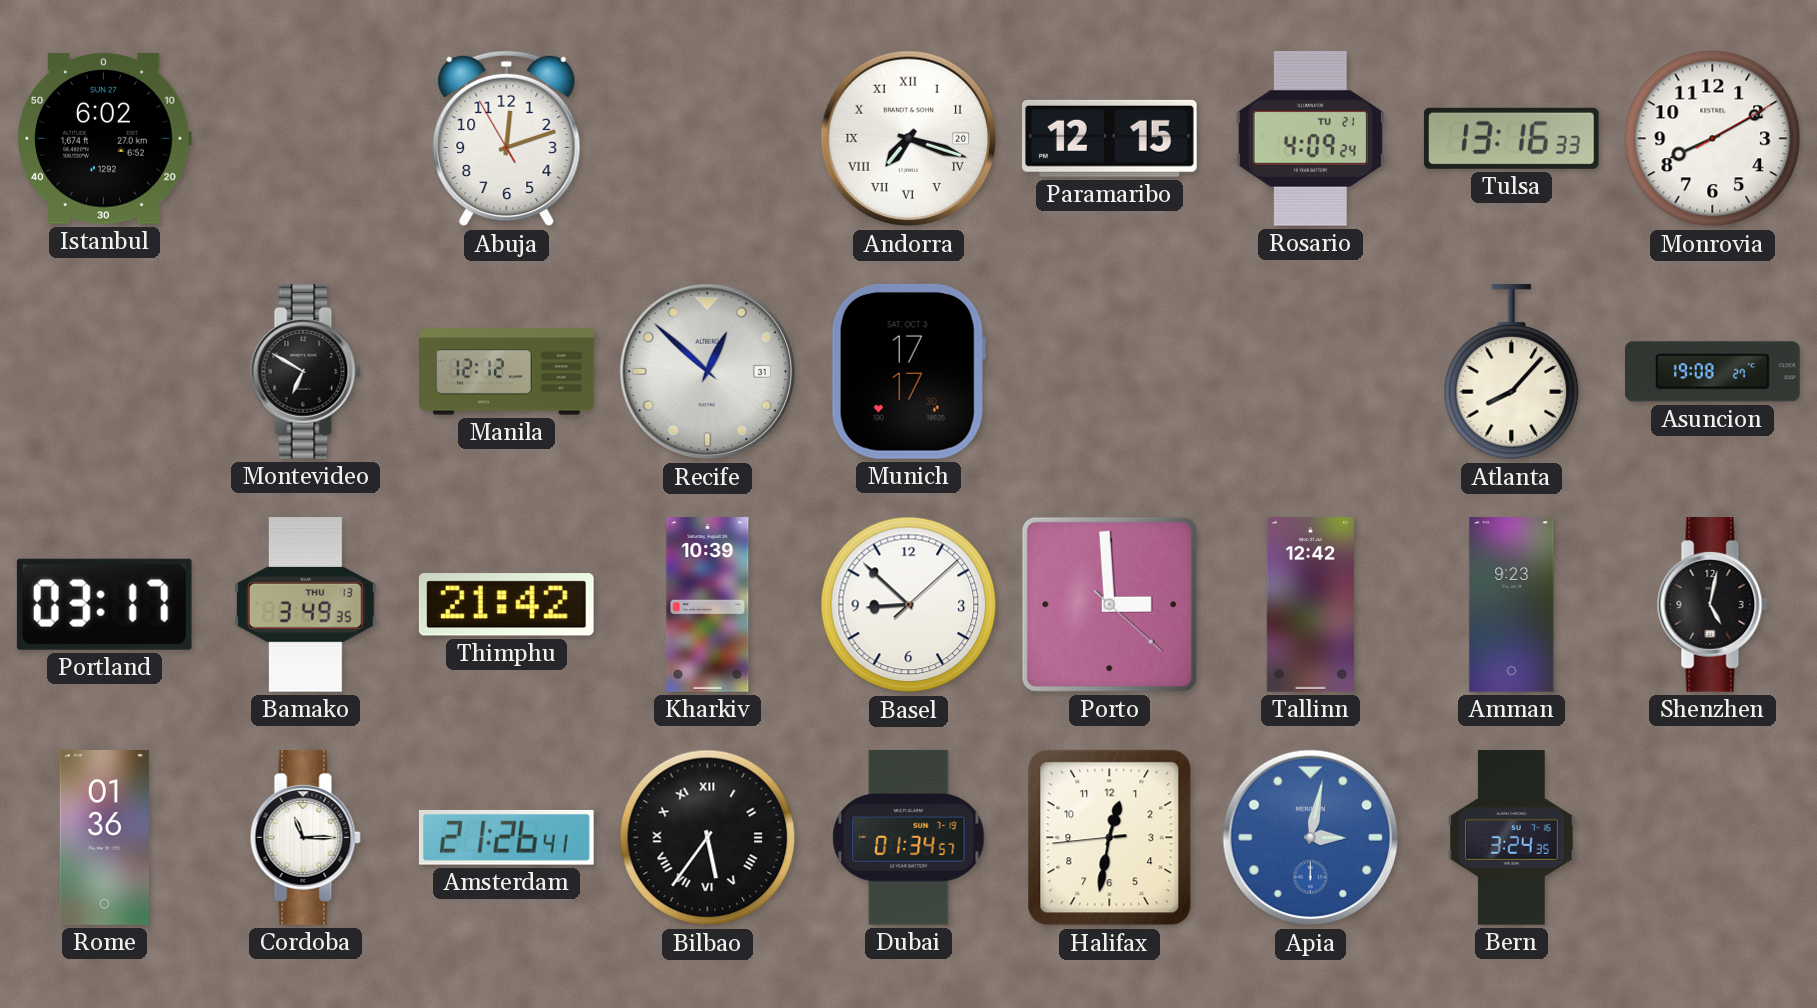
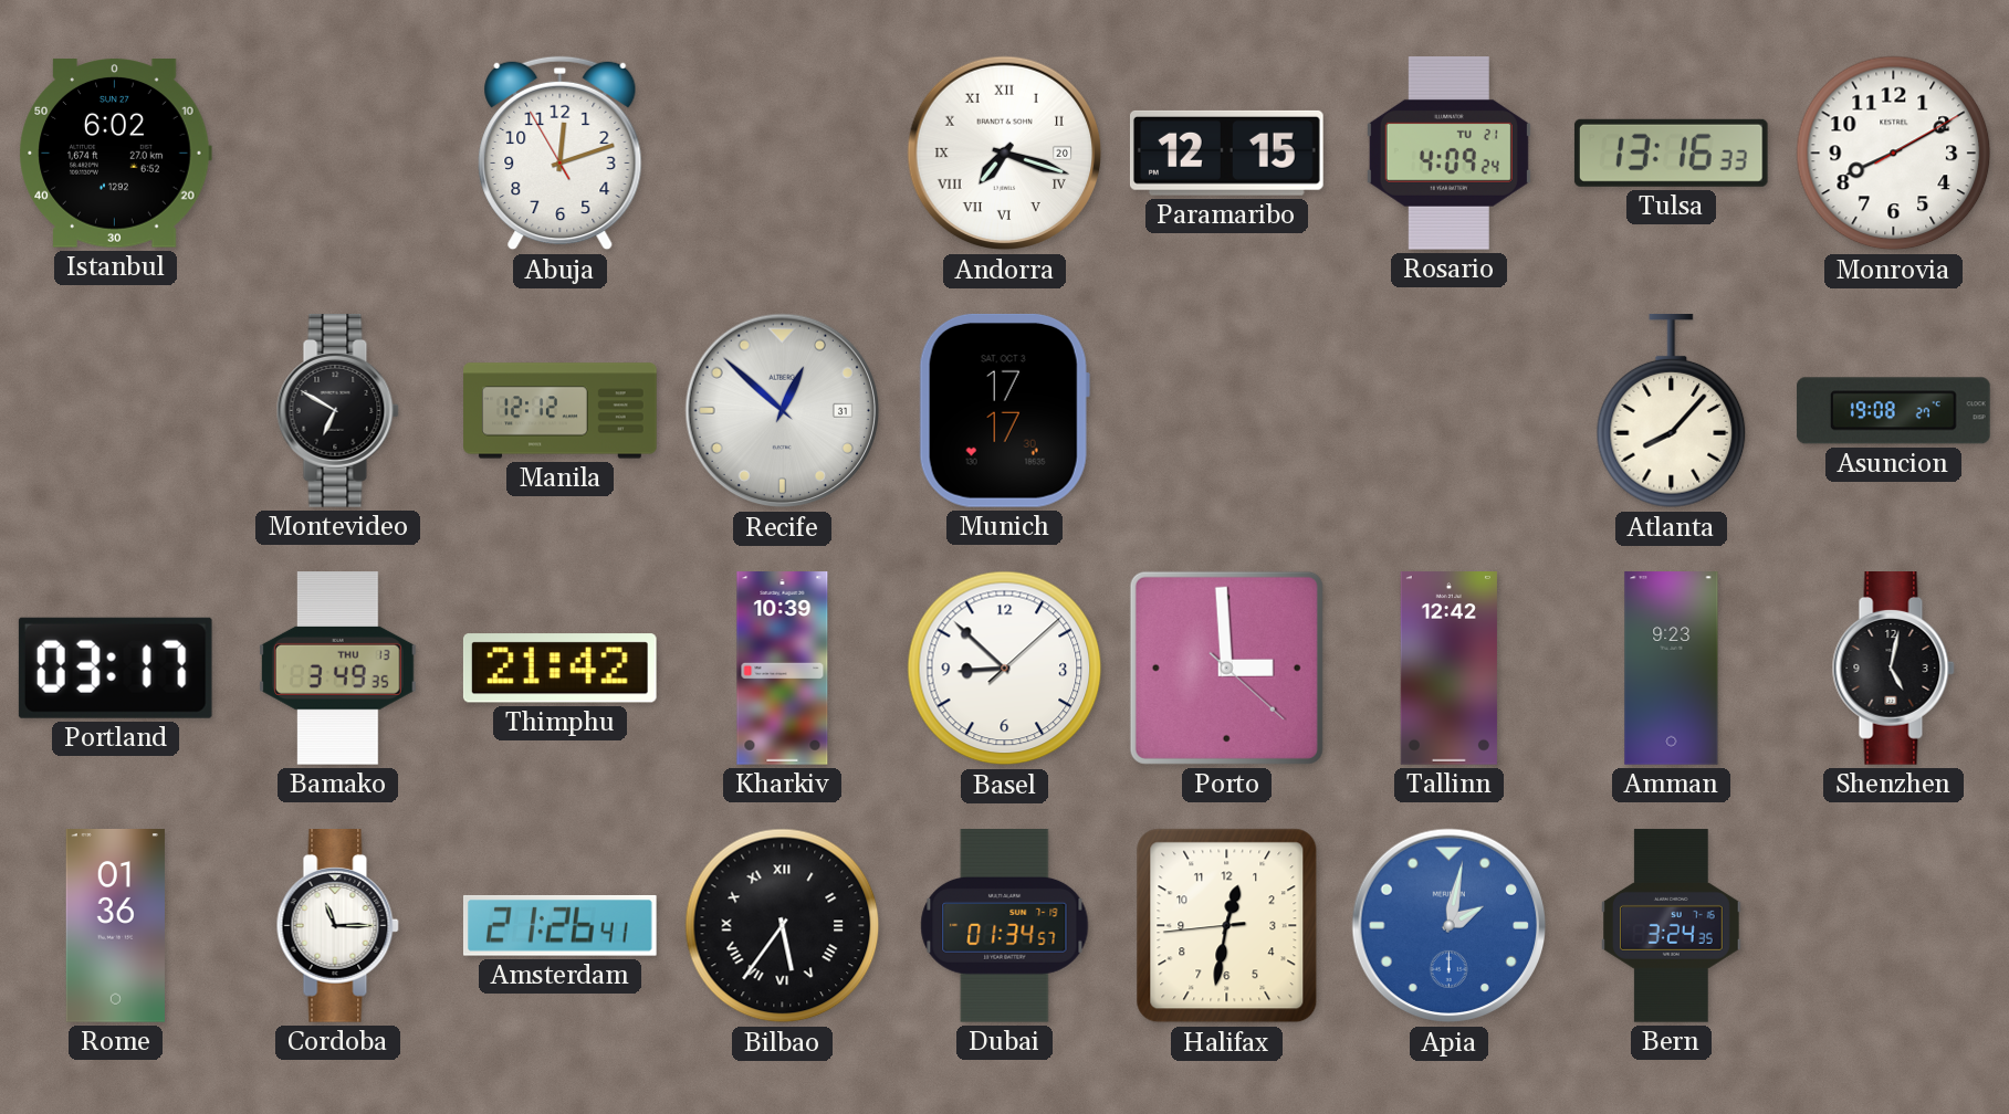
Apia: 3:02 -> 2:02 (1450, 926)
